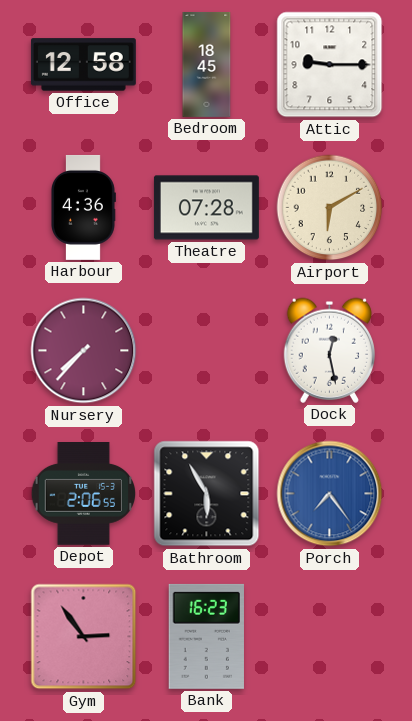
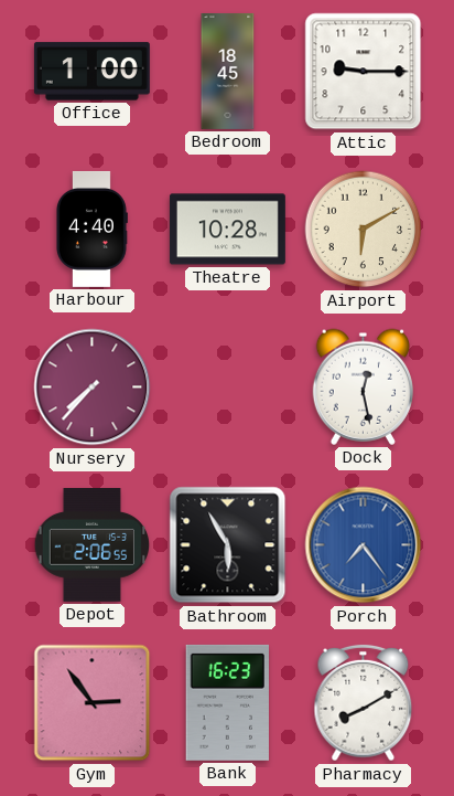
Office: 12:58 -> 1:00 (91, 72)
Harbour: 4:36 -> 4:40 (91, 229)
Theatre: 07:28 -> 10:28 (227, 230)
Pharmacy: none -> 8:10 (364, 703)
